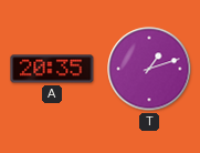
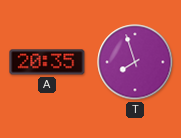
T: 1:12 -> 7:57 (135, 62)
